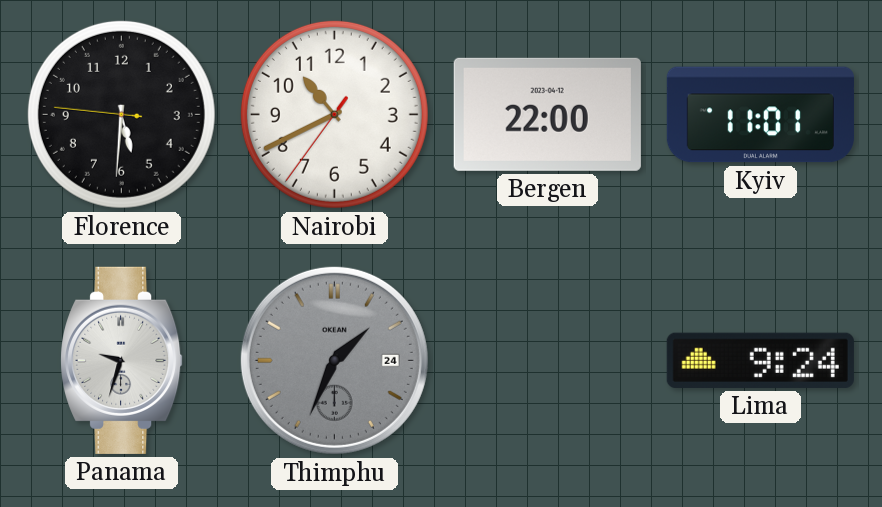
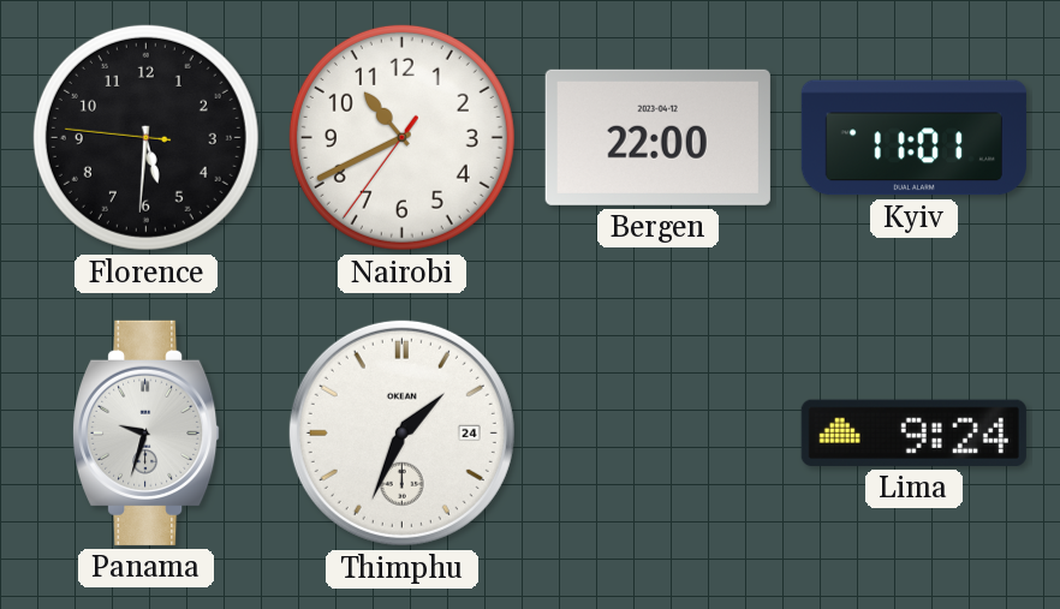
Thimphu dial: grey -> white (401, 432)
